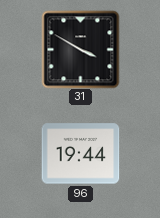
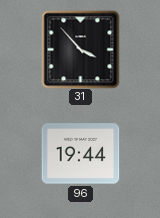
31: 3:50 -> 3:53 (80, 49)
